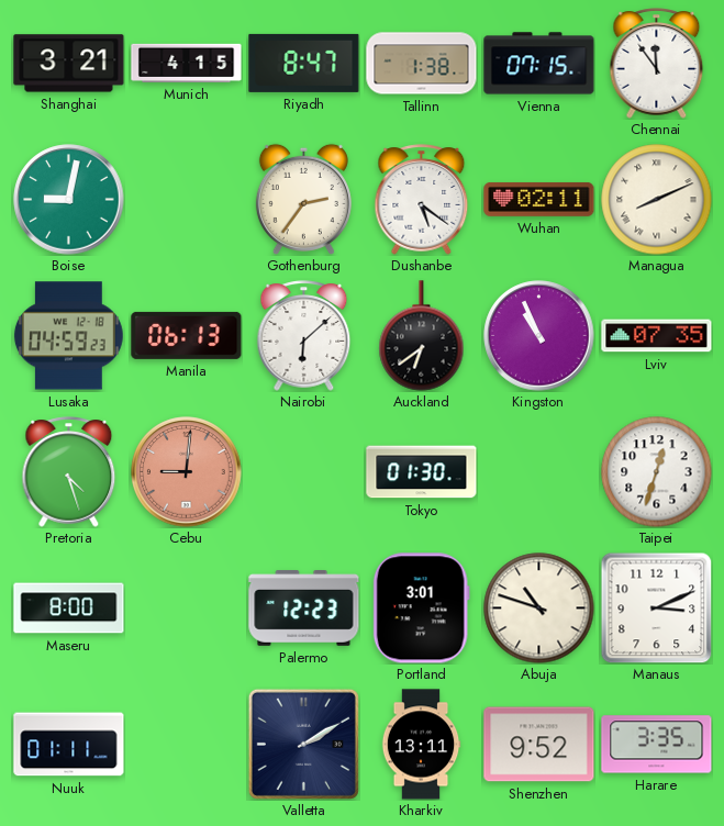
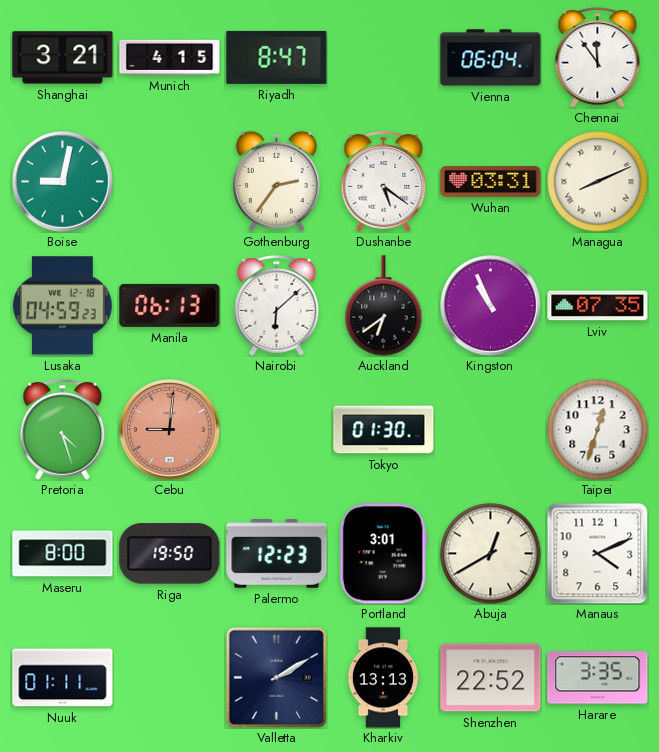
Tallinn: 1:38 -> none (422, 64)
Vienna: 07:15 -> 06:04 (491, 58)
Wuhan: 02:11 -> 03:31 (491, 181)
Riga: none -> 19:50 (170, 554)
Abuja: 10:48 -> 12:40 (491, 554)
Manaus: 3:11 -> 4:11 (597, 553)
Kharkiv: 13:11 -> 13:13 (383, 678)
Shenzhen: 9:52 -> 22:52 (491, 678)
